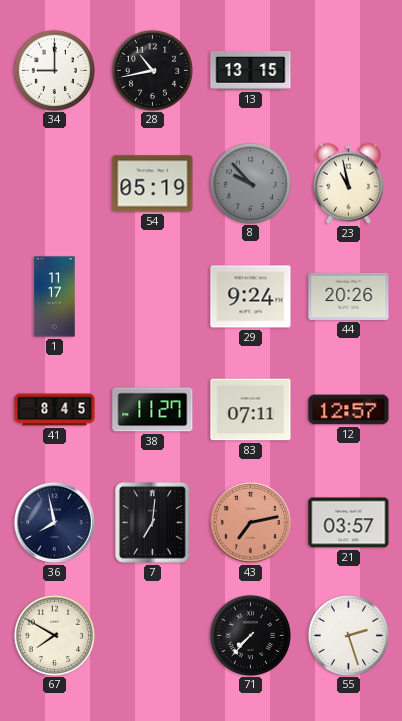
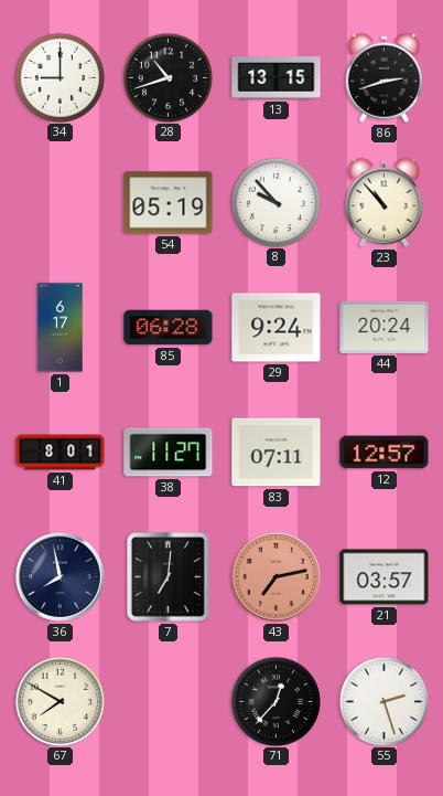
28: 10:43 -> 10:42 (168, 77)
86: none -> 2:42 (383, 77)
8 dial: grey -> white (275, 202)
23: 10:58 -> 10:53 (383, 202)
1: 11:17 -> 6:17 (61, 328)
85: none -> 06:28 (169, 328)
44: 20:26 -> 20:24 (385, 327)
41: 8:45 -> 8:01 (61, 453)
71: 7:37 -> 12:37 (275, 701)
